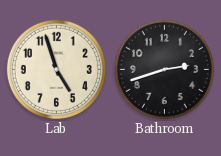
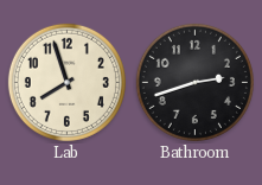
Lab: 4:57 -> 7:57 (66, 82)
